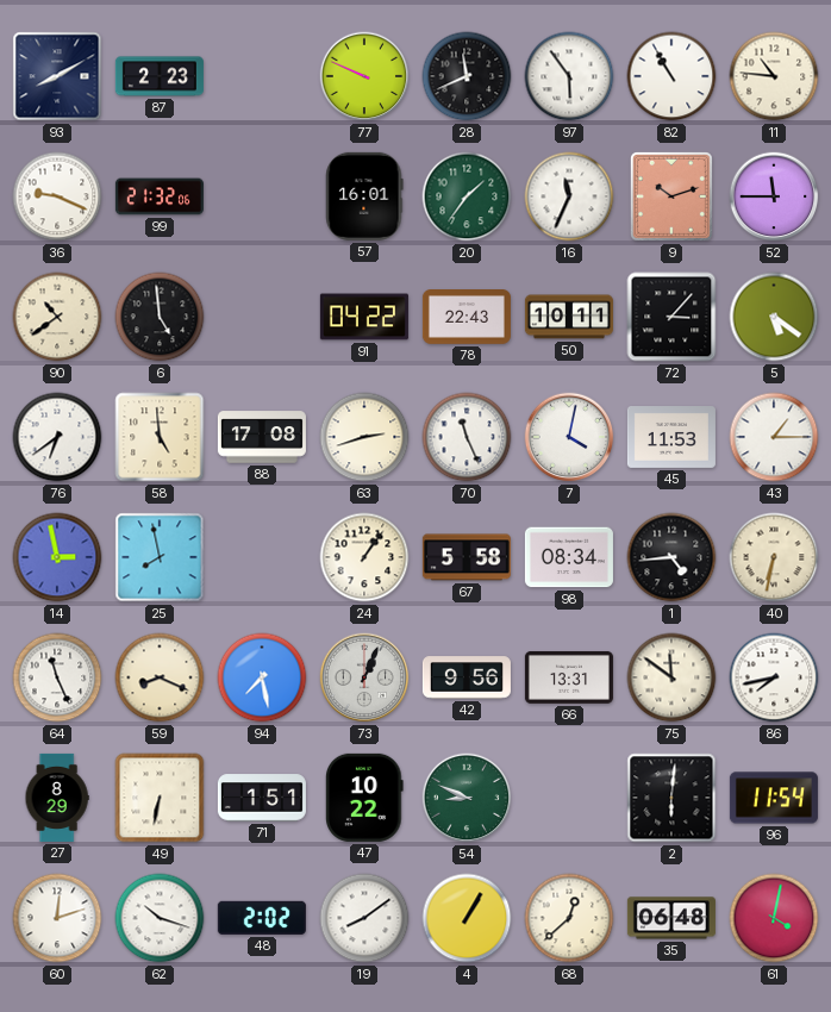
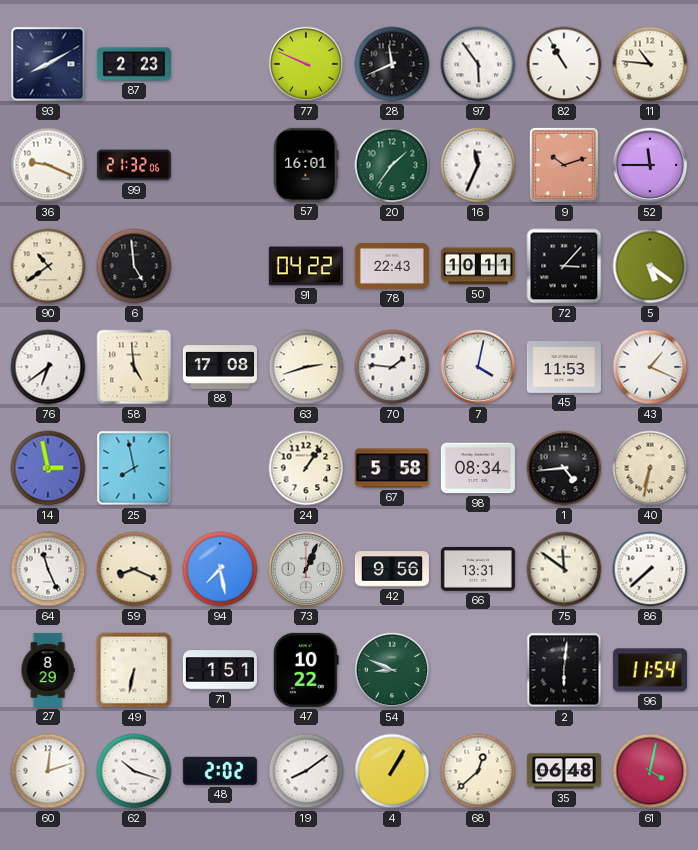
70: 11:26 -> 1:46 (392, 367)
43: 1:15 -> 1:19 (650, 367)
86: 7:43 -> 7:38 (650, 569)
